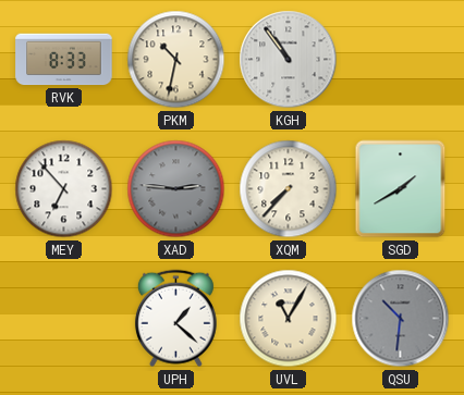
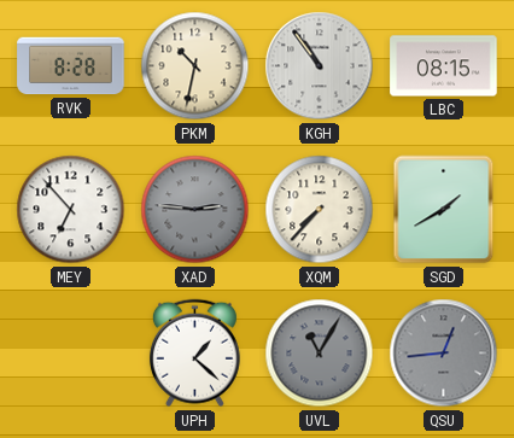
RVK: 8:33 -> 8:28 (71, 66)
LBC: none -> 08:15 (444, 66)
UVL dial: cream -> grey (320, 354)
QSU: 10:31 -> 12:44 (444, 354)
